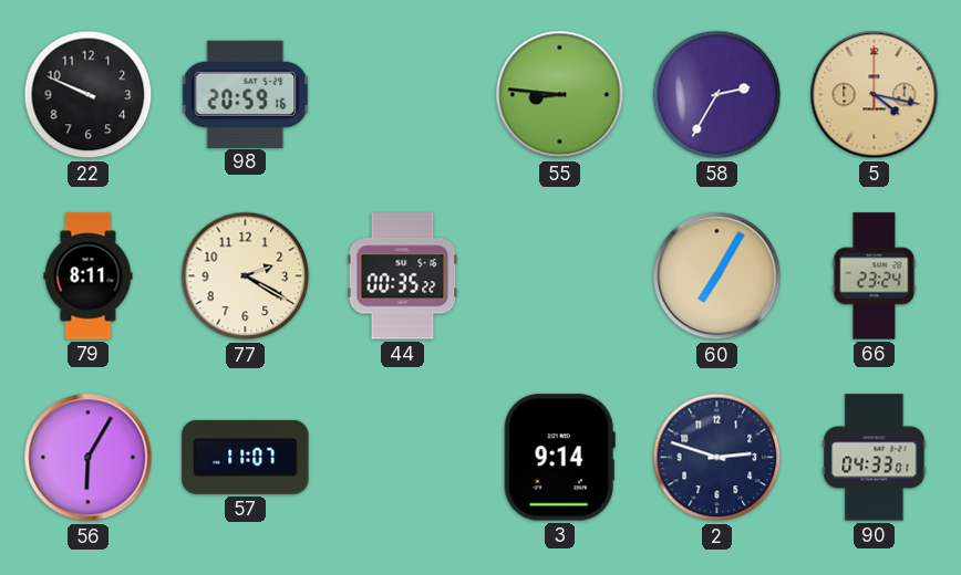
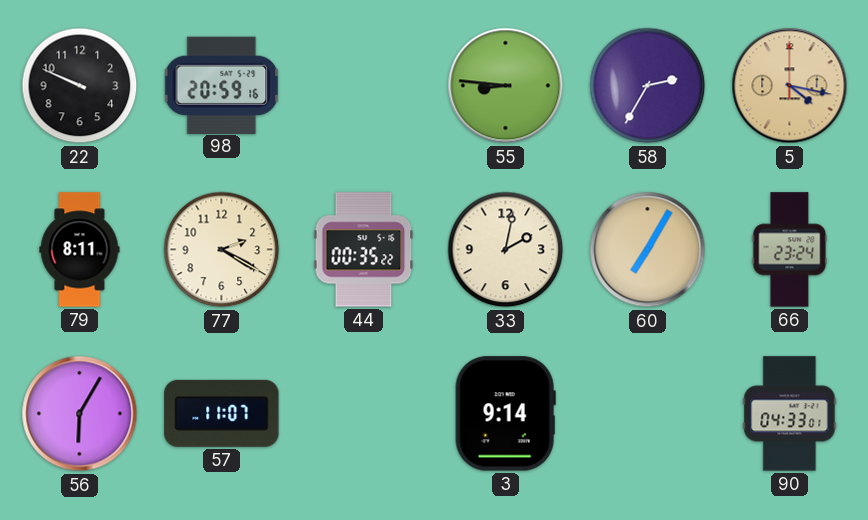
33: none -> 2:02 (506, 250)
2: 2:48 -> none (717, 458)
